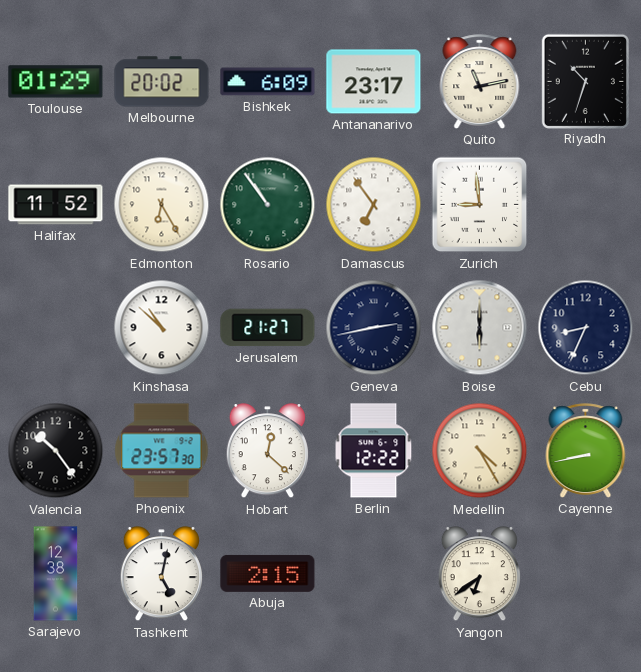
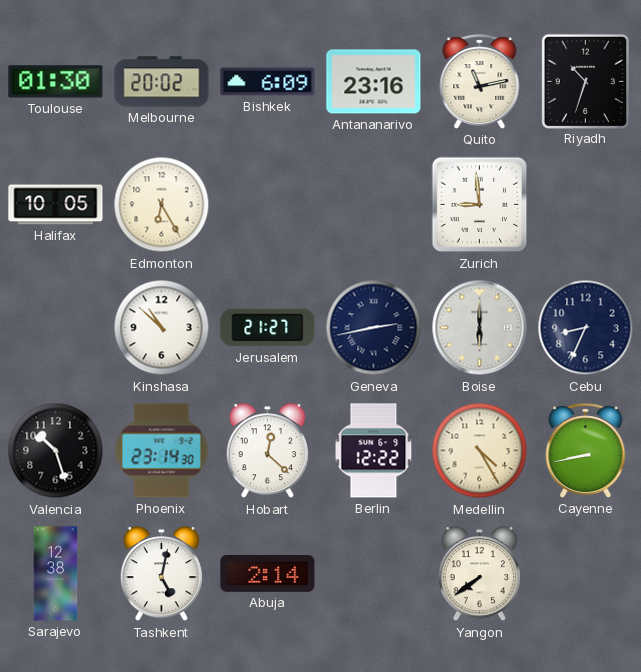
Toulouse: 01:29 -> 01:30 (56, 82)
Antananarivo: 23:17 -> 23:16 (374, 82)
Halifax: 11:52 -> 10:05 (56, 205)
Rosario: 10:54 -> none (268, 205)
Damascus: 6:54 -> none (374, 205)
Valencia: 10:24 -> 10:27 (56, 451)
Phoenix: 23:57 -> 23:14 (162, 451)
Abuja: 2:15 -> 2:14 (268, 573)
Yangon: 6:39 -> 7:39 (479, 574)
